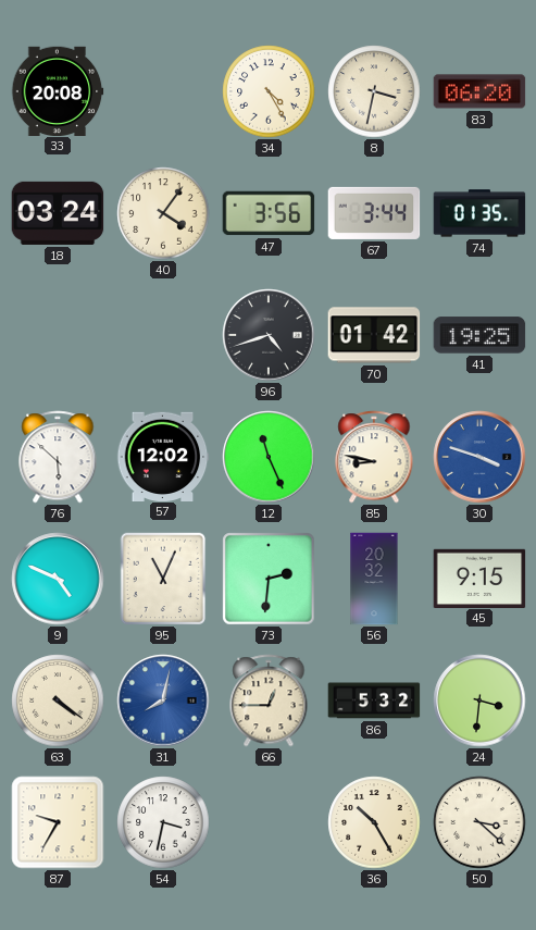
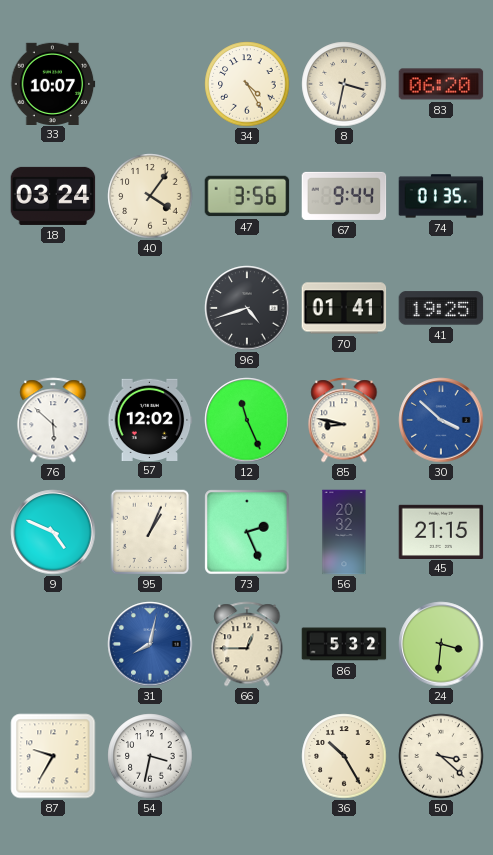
33: 20:08 -> 10:07 (53, 83)
67: 3:44 -> 9:44 (344, 196)
70: 01:42 -> 01:41 (344, 308)
30: 3:48 -> 3:52 (441, 420)
95: 11:04 -> 1:04 (150, 532)
73: 2:31 -> 2:26 (247, 532)
45: 9:15 -> 21:15 (441, 531)
63: 4:21 -> none (58, 700)
